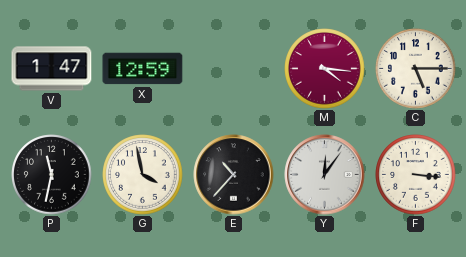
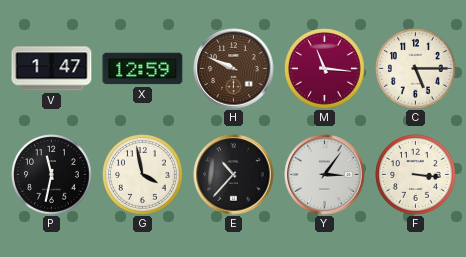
H: none -> 9:49 (234, 69)
M: 4:16 -> 11:16 (325, 69)
Y: 12:06 -> 3:06 (325, 175)
